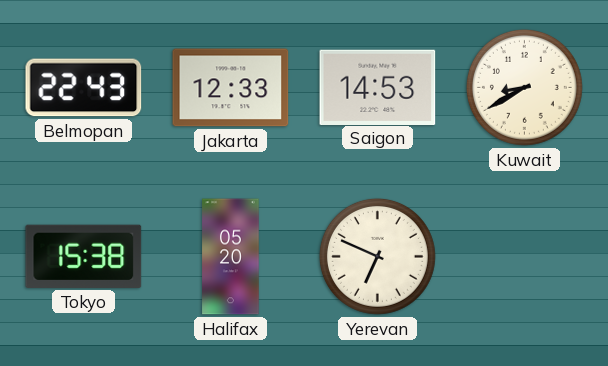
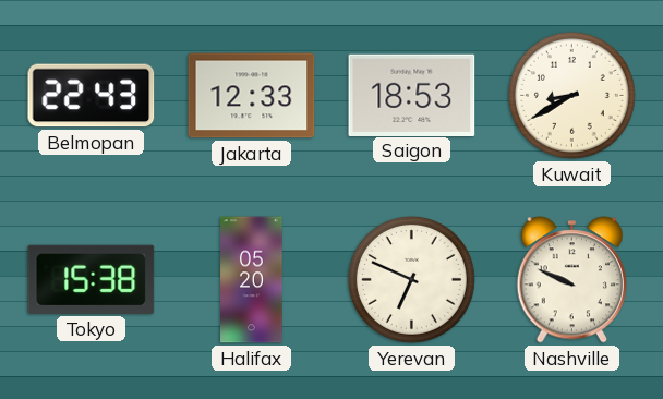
Saigon: 14:53 -> 18:53 (412, 95)
Nashville: none -> 9:49 (571, 280)
